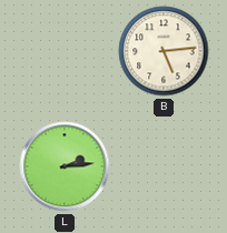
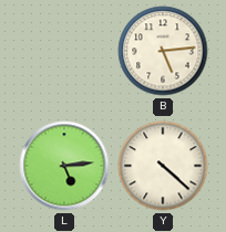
L: 2:14 -> 5:14 (64, 166)
Y: none -> 4:22 (163, 166)
